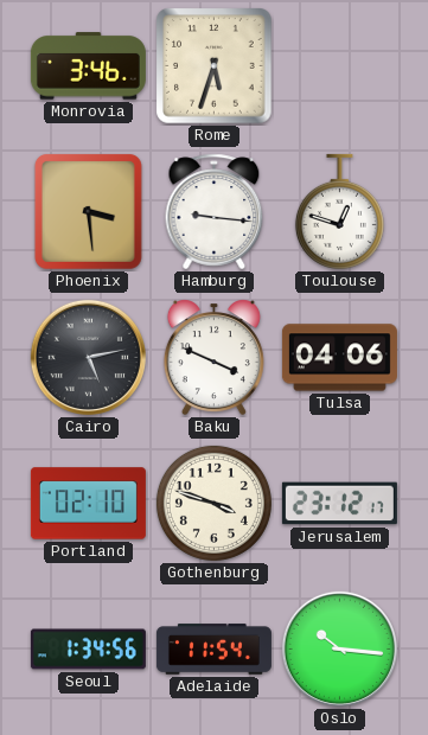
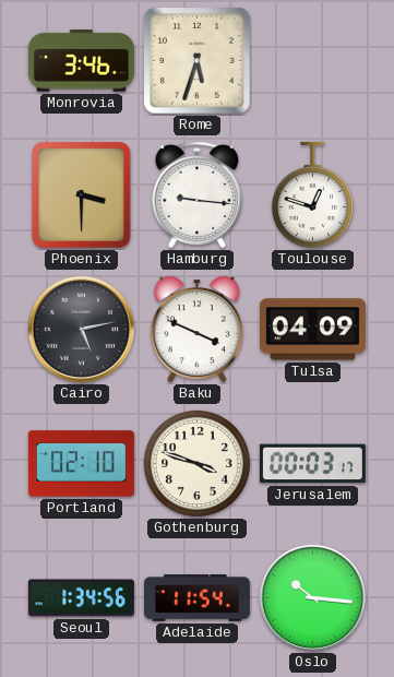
Phoenix: 3:29 -> 3:30 (81, 194)
Tulsa: 04:06 -> 04:09 (312, 330)
Jerusalem: 23:12 -> 00:03 (312, 464)
